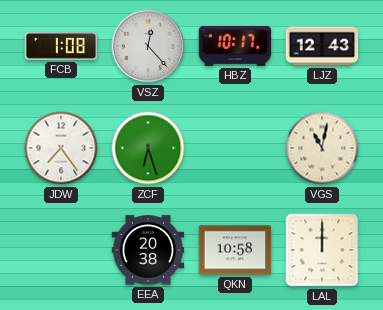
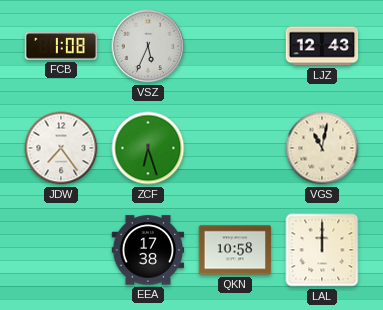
VSZ: 12:23 -> 5:34 (148, 46)
HBZ: 10:17 -> none (235, 46)
EEA: 20:38 -> 17:38 (148, 250)
